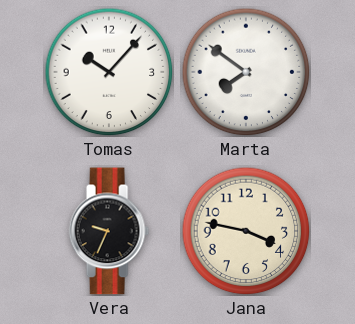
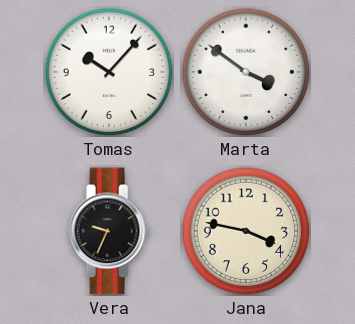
Marta: 7:51 -> 3:51 (246, 72)
